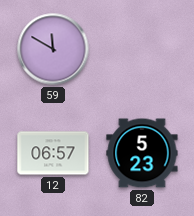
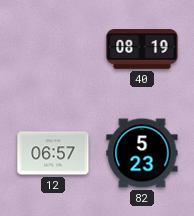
59: 11:50 -> none (53, 49)
40: none -> 08:19 (142, 49)
